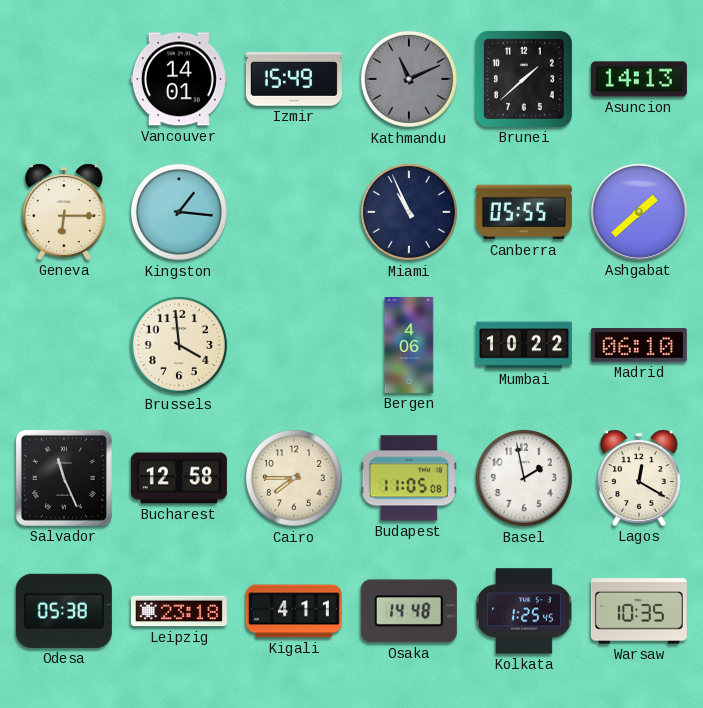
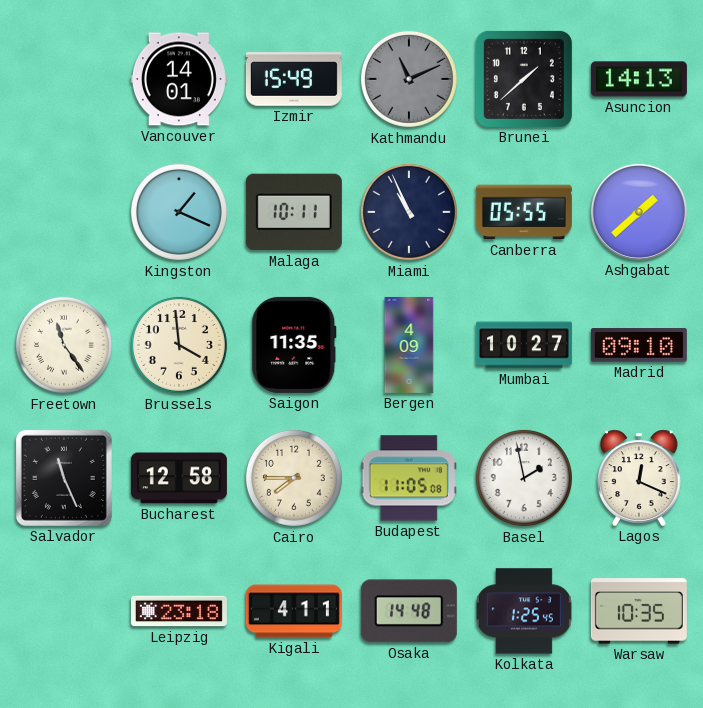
Geneva: 6:15 -> none (65, 212)
Kingston: 1:16 -> 1:19 (179, 212)
Malaga: none -> 10:11 (294, 212)
Freetown: none -> 11:24 (64, 345)
Saigon: none -> 11:35 (294, 345)
Bergen: 4:06 -> 4:09 (409, 345)
Mumbai: 10:22 -> 10:27 (524, 345)
Madrid: 06:10 -> 09:10 (639, 345)
Lagos: 12:20 -> 12:19 (640, 478)
Odesa: 05:38 -> none (64, 611)
